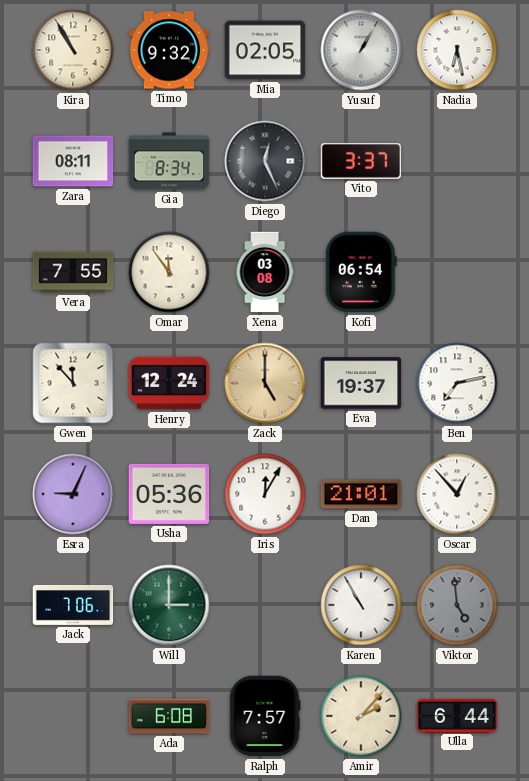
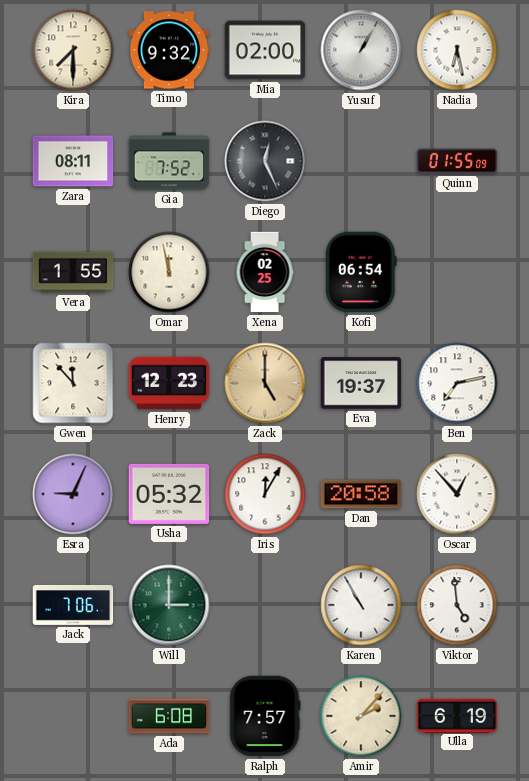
Kira: 10:55 -> 7:30 (73, 50)
Mia: 02:05 -> 02:00 (265, 50)
Gia: 8:34 -> 7:52 (169, 161)
Vito: 3:37 -> none (361, 161)
Quinn: none -> 01:55 (457, 161)
Vera: 7:55 -> 1:55 (73, 272)
Omar: 11:54 -> 11:58 (169, 272)
Xena: 03:08 -> 02:25 (265, 272)
Henry: 12:24 -> 12:23 (169, 383)
Usha: 05:36 -> 05:32 (169, 494)
Dan: 21:01 -> 20:58 (361, 494)
Viktor dial: grey -> white (457, 605)
Ulla: 6:44 -> 6:19 (457, 715)
